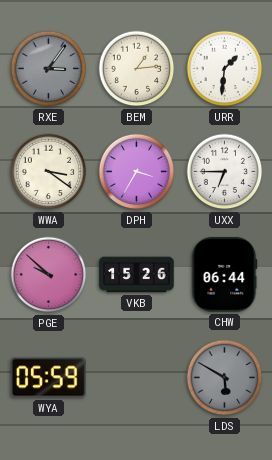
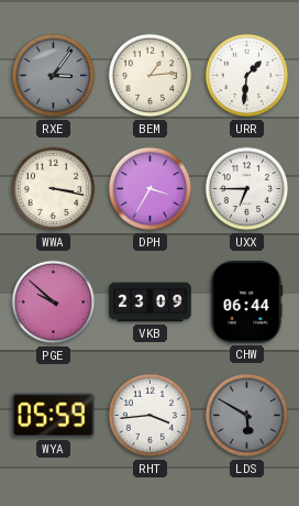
WWA: 3:21 -> 3:17 (54, 189)
VKB: 15:26 -> 23:09 (151, 302)
RHT: none -> 3:44 (151, 416)
